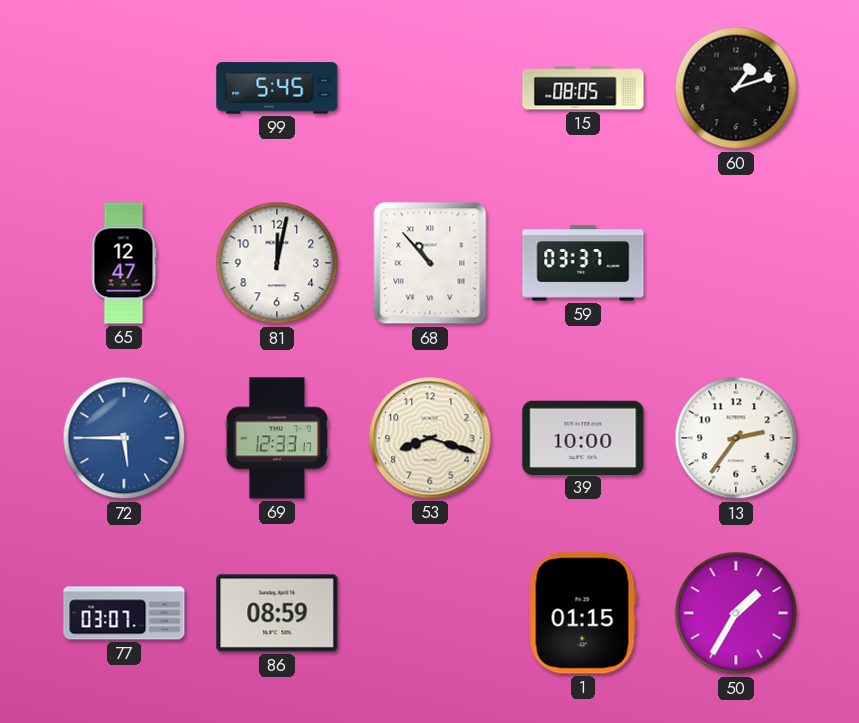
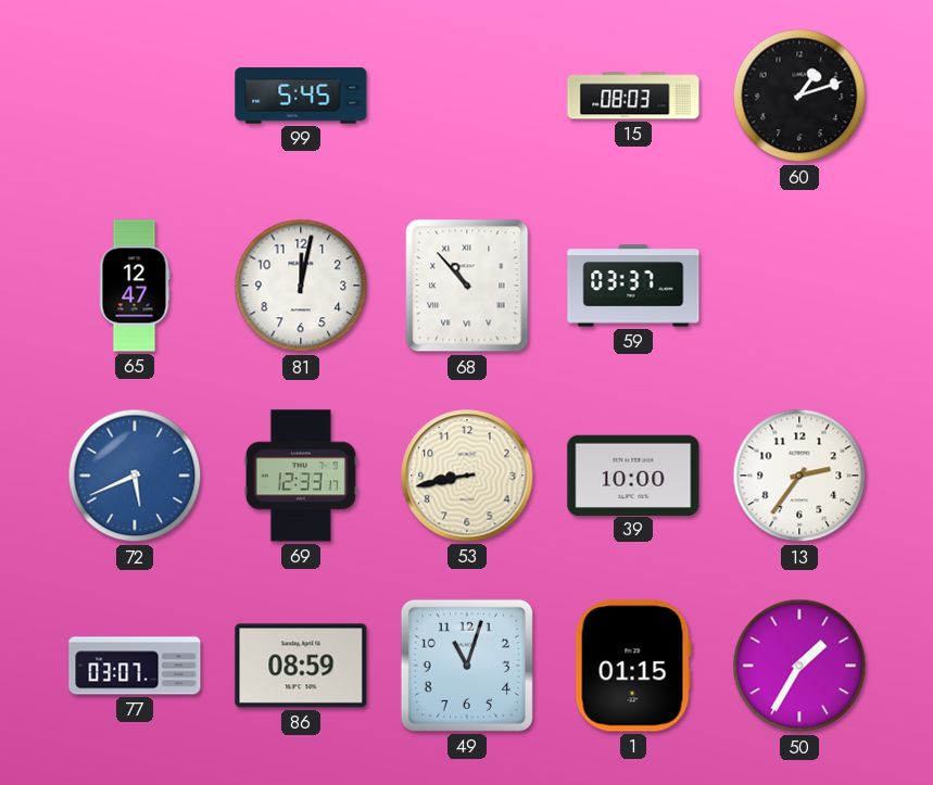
15: 08:05 -> 08:03 (633, 96)
72: 5:45 -> 5:41 (135, 476)
53: 8:18 -> 8:43 (467, 476)
49: none -> 11:03 (467, 666)
